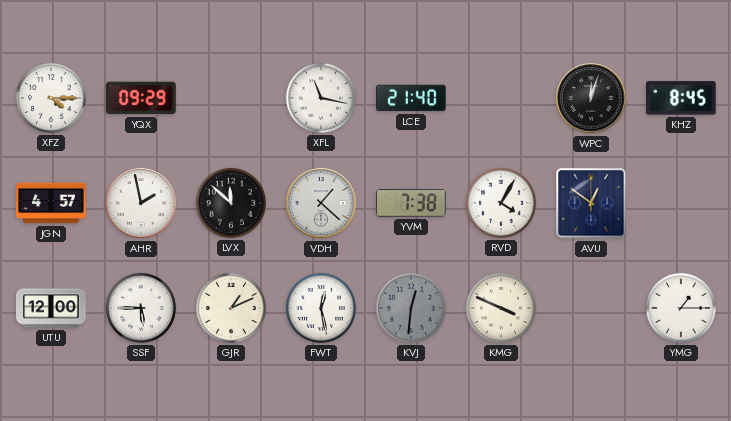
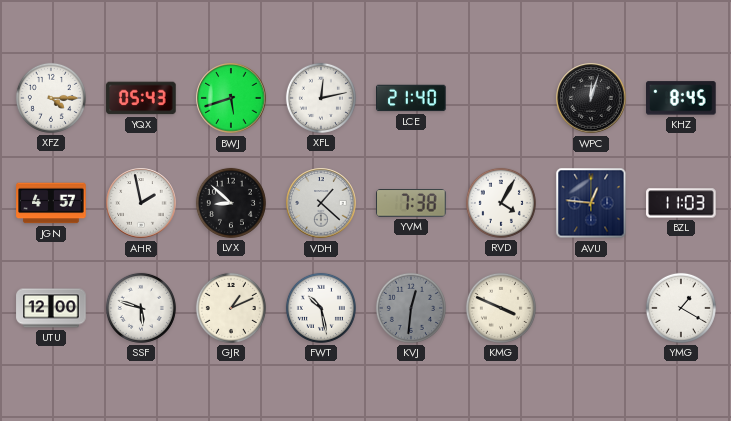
YQX: 09:29 -> 05:43 (141, 98)
BWJ: none -> 5:42 (231, 98)
XFL: 11:17 -> 12:13 (321, 98)
LVX: 11:52 -> 8:52 (231, 203)
AVU: 12:51 -> 12:46 (591, 203)
BZL: none -> 11:03 (681, 203)
SSF: 5:45 -> 5:48 (141, 308)
FWT: 12:28 -> 10:28 (321, 308)
YMG: 1:15 -> 1:20 (681, 308)
